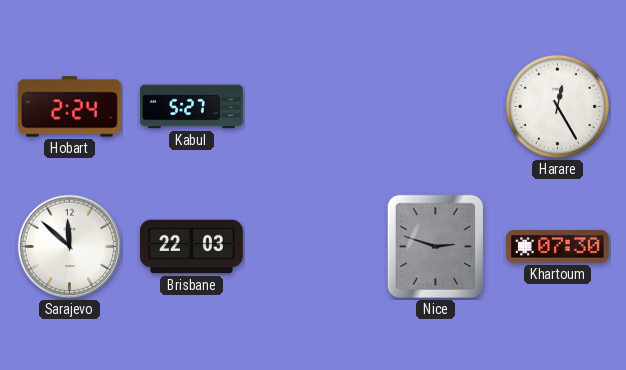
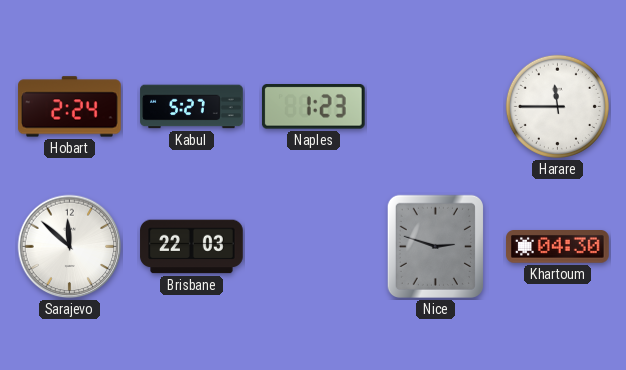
Naples: none -> 1:23 (313, 107)
Harare: 12:25 -> 11:45 (557, 106)
Khartoum: 07:30 -> 04:30 (558, 247)
